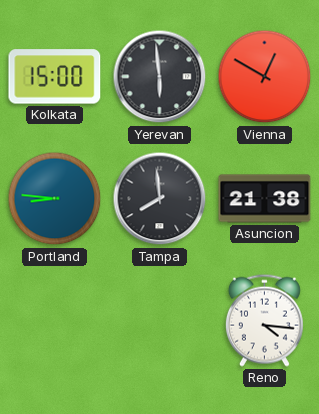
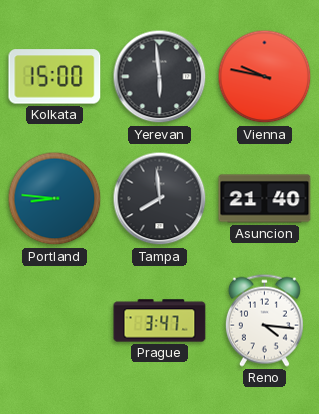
Vienna: 12:50 -> 9:47 (265, 77)
Asuncion: 21:38 -> 21:40 (265, 199)
Prague: none -> 3:47 (160, 321)
